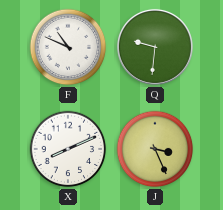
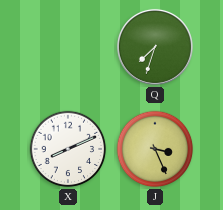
F: 10:49 -> none (68, 47)
Q: 9:31 -> 7:33 (155, 47)
